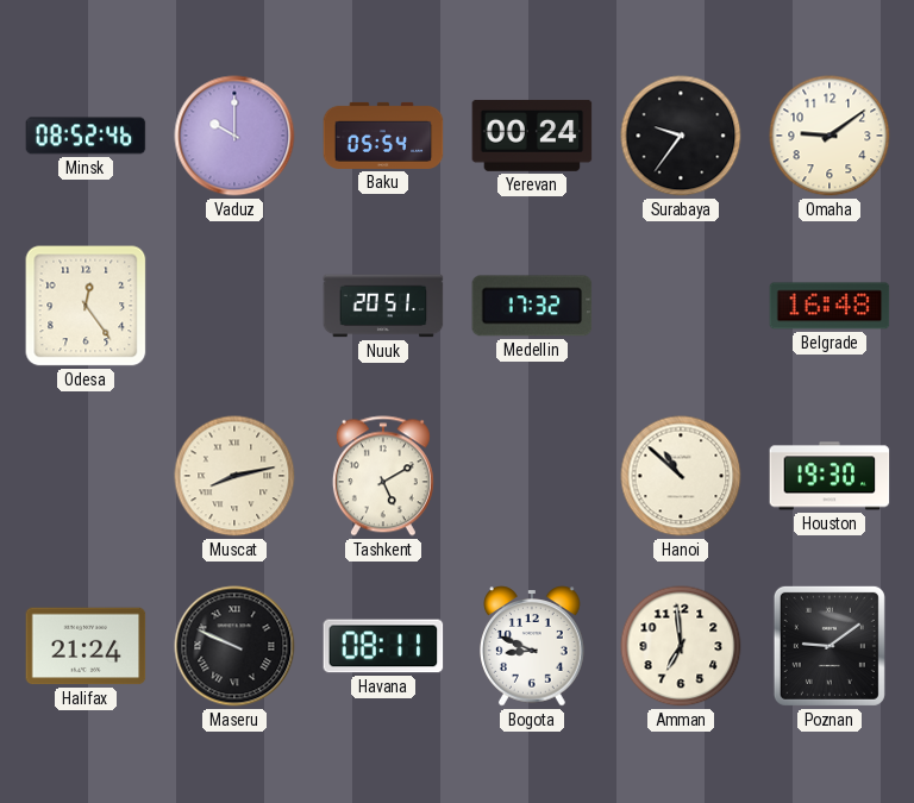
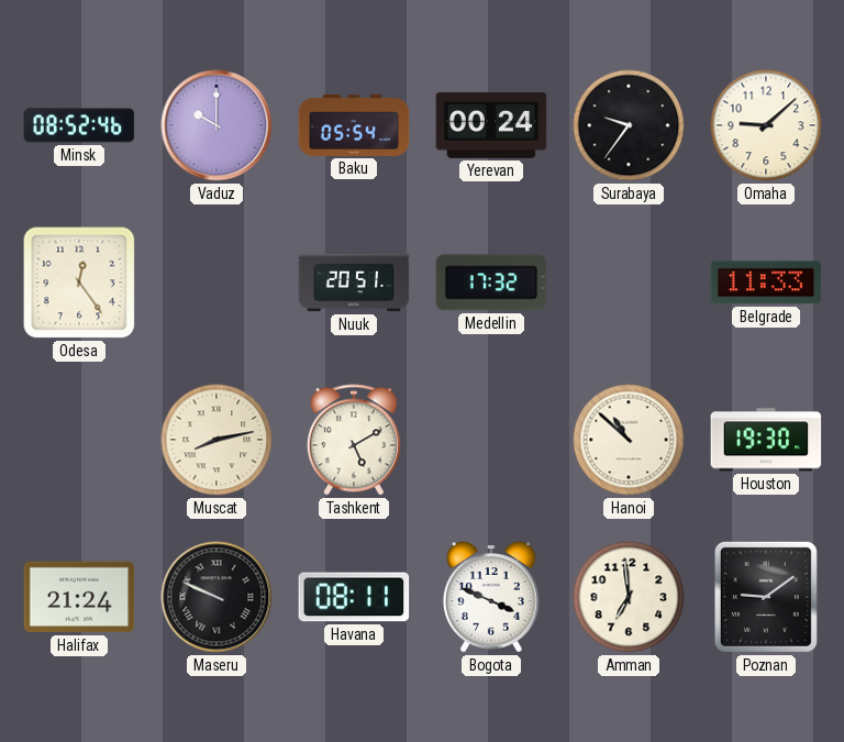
Omaha: 9:09 -> 9:08 (766, 125)
Belgrade: 16:48 -> 11:33 (766, 283)
Bogota: 8:49 -> 3:49 (491, 597)
